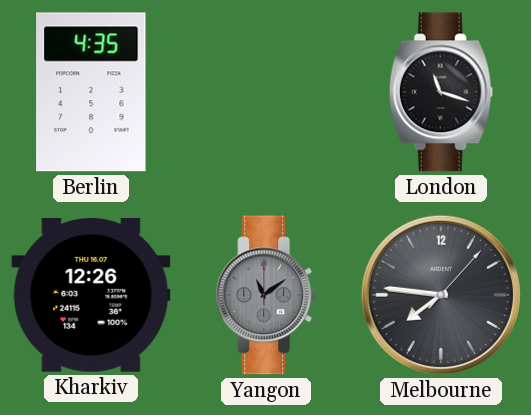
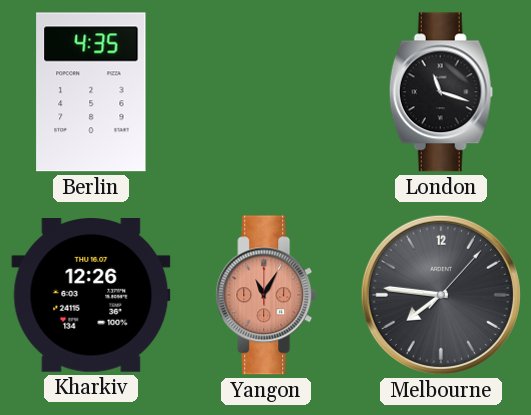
Yangon: 11:09 -> 11:05 (266, 295)
Yangon dial: grey -> salmon (266, 295)
